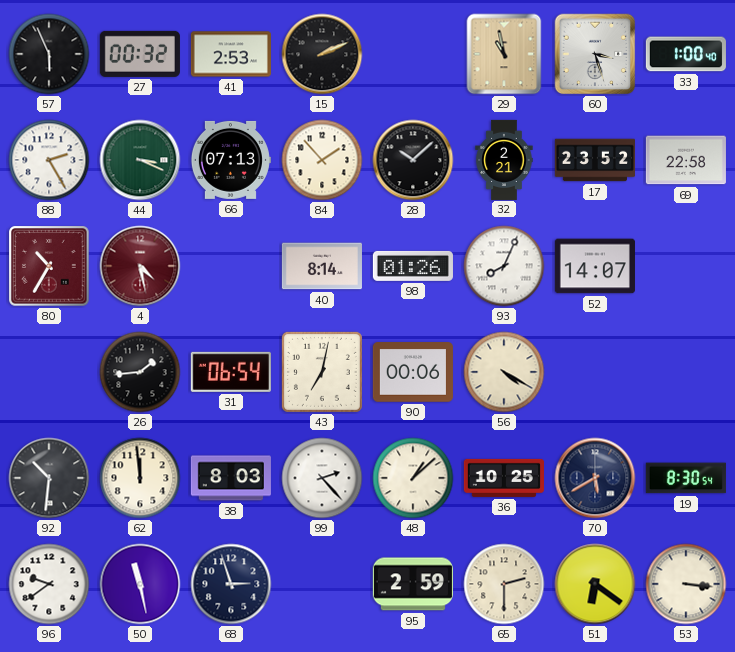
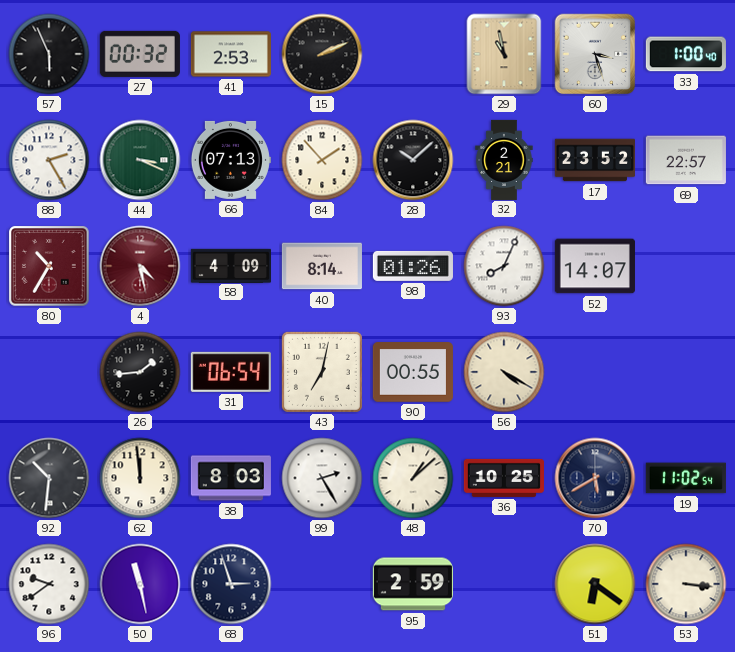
69: 22:58 -> 22:57 (686, 160)
58: none -> 4:09 (231, 265)
90: 00:06 -> 00:55 (413, 372)
99: 2:23 -> 2:25 (322, 478)
19: 8:30 -> 11:02 (686, 478)
65: 2:30 -> none (504, 584)
